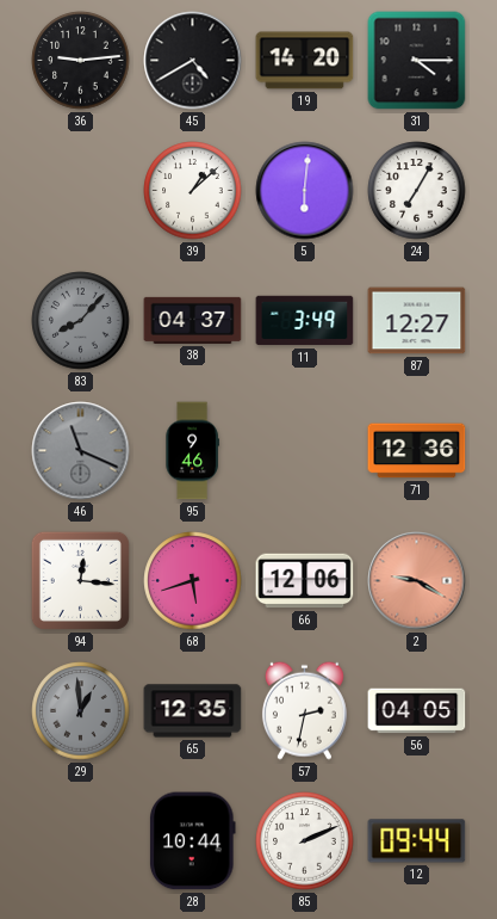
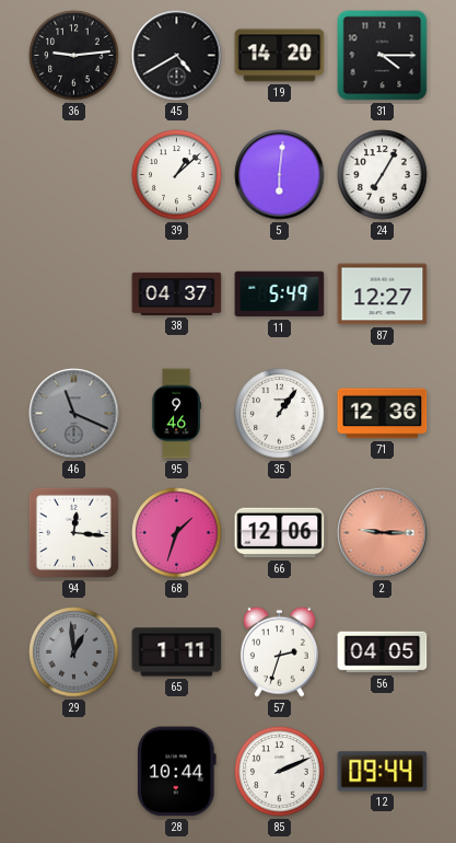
83: 8:07 -> none (81, 321)
11: 3:49 -> 5:49 (280, 295)
35: none -> 1:06 (280, 414)
68: 5:42 -> 1:33 (177, 533)
2: 9:20 -> 9:15 (383, 533)
65: 12:35 -> 1:11 (177, 653)
57: 2:32 -> 2:33 (279, 651)
